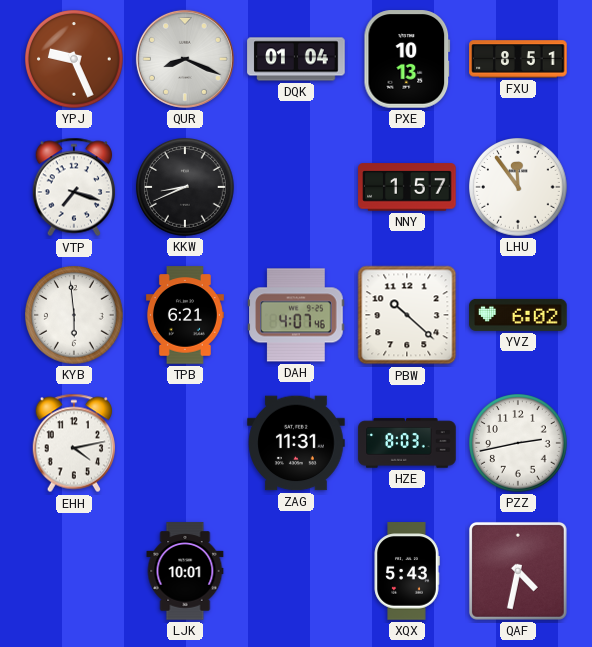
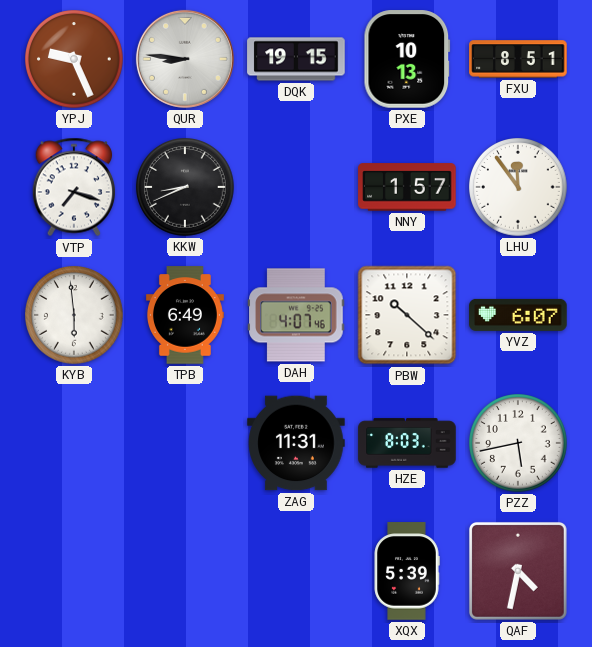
QUR: 8:19 -> 8:46 (185, 59)
DQK: 01:04 -> 19:15 (296, 59)
TPB: 6:21 -> 6:49 (185, 315)
YVZ: 6:02 -> 6:07 (518, 315)
EHH: 4:13 -> none (73, 443)
PZZ: 2:43 -> 5:43 (518, 443)
LJK: 10:01 -> none (185, 571)
XQX: 5:43 -> 5:39 (407, 571)
